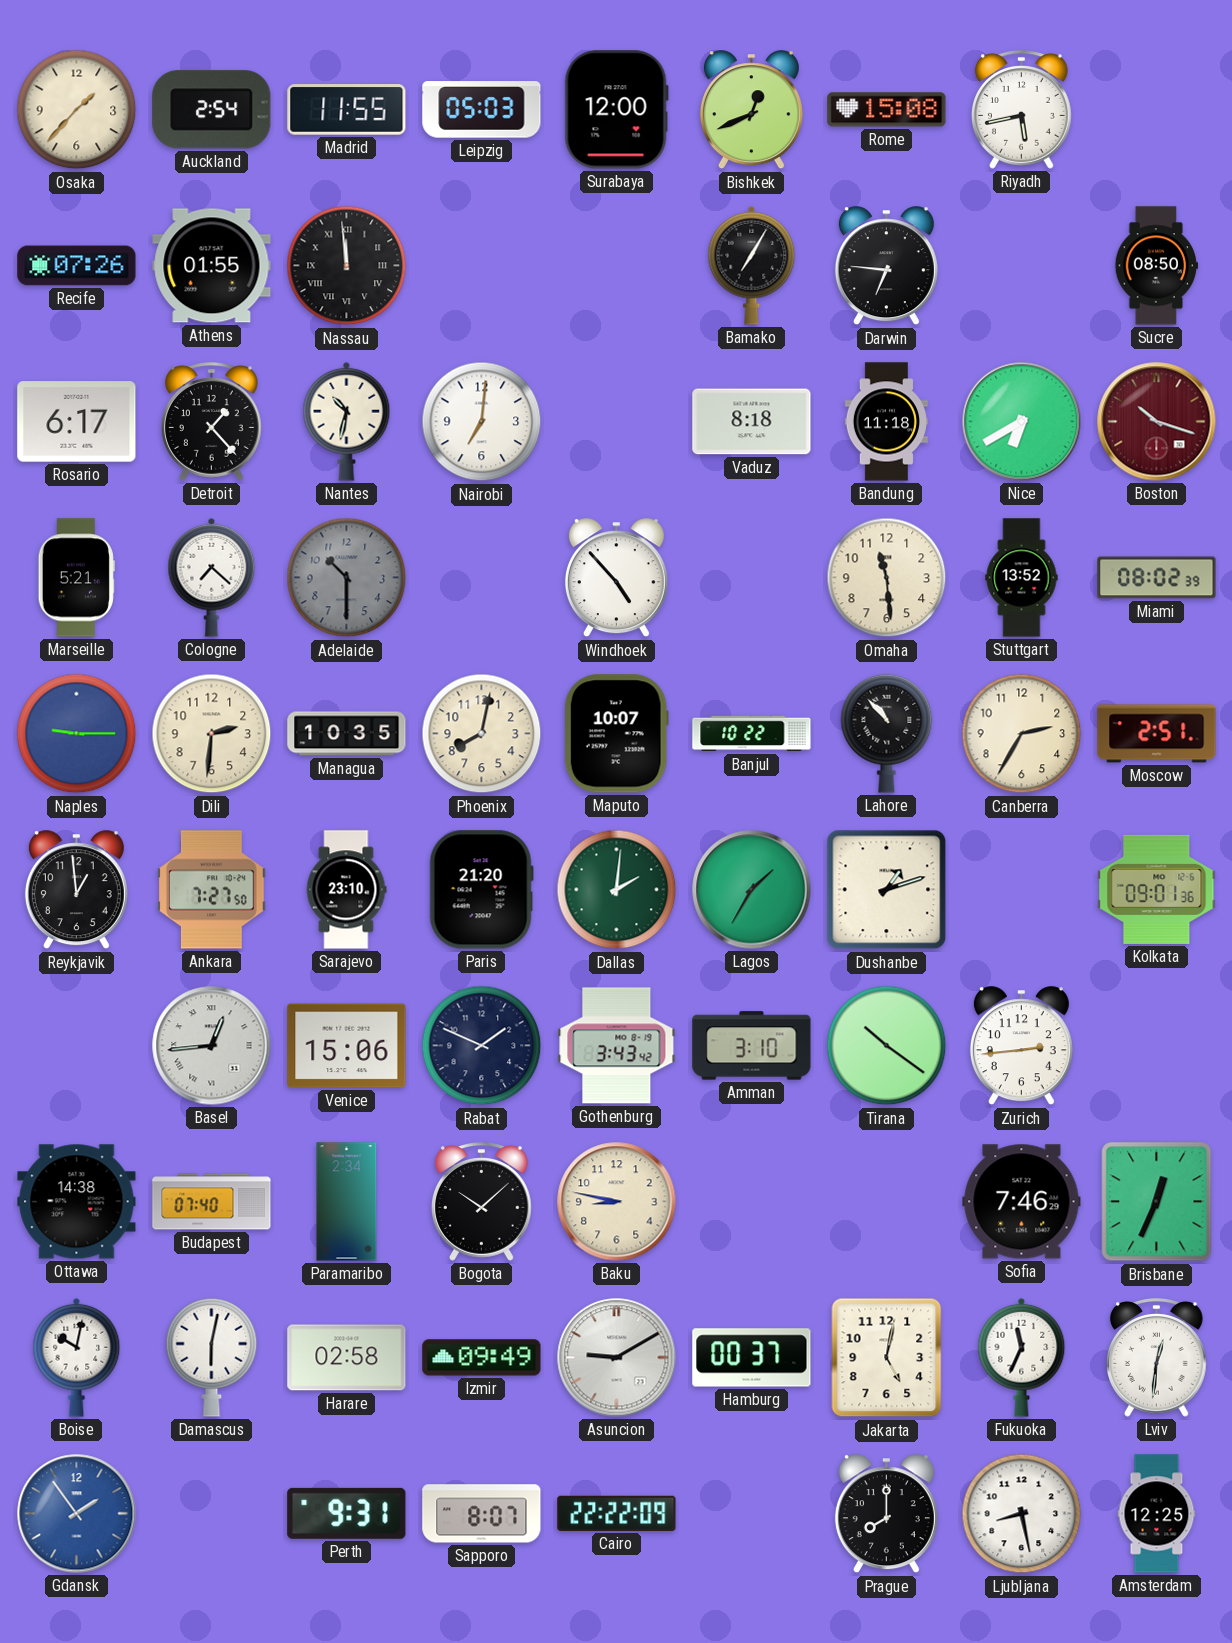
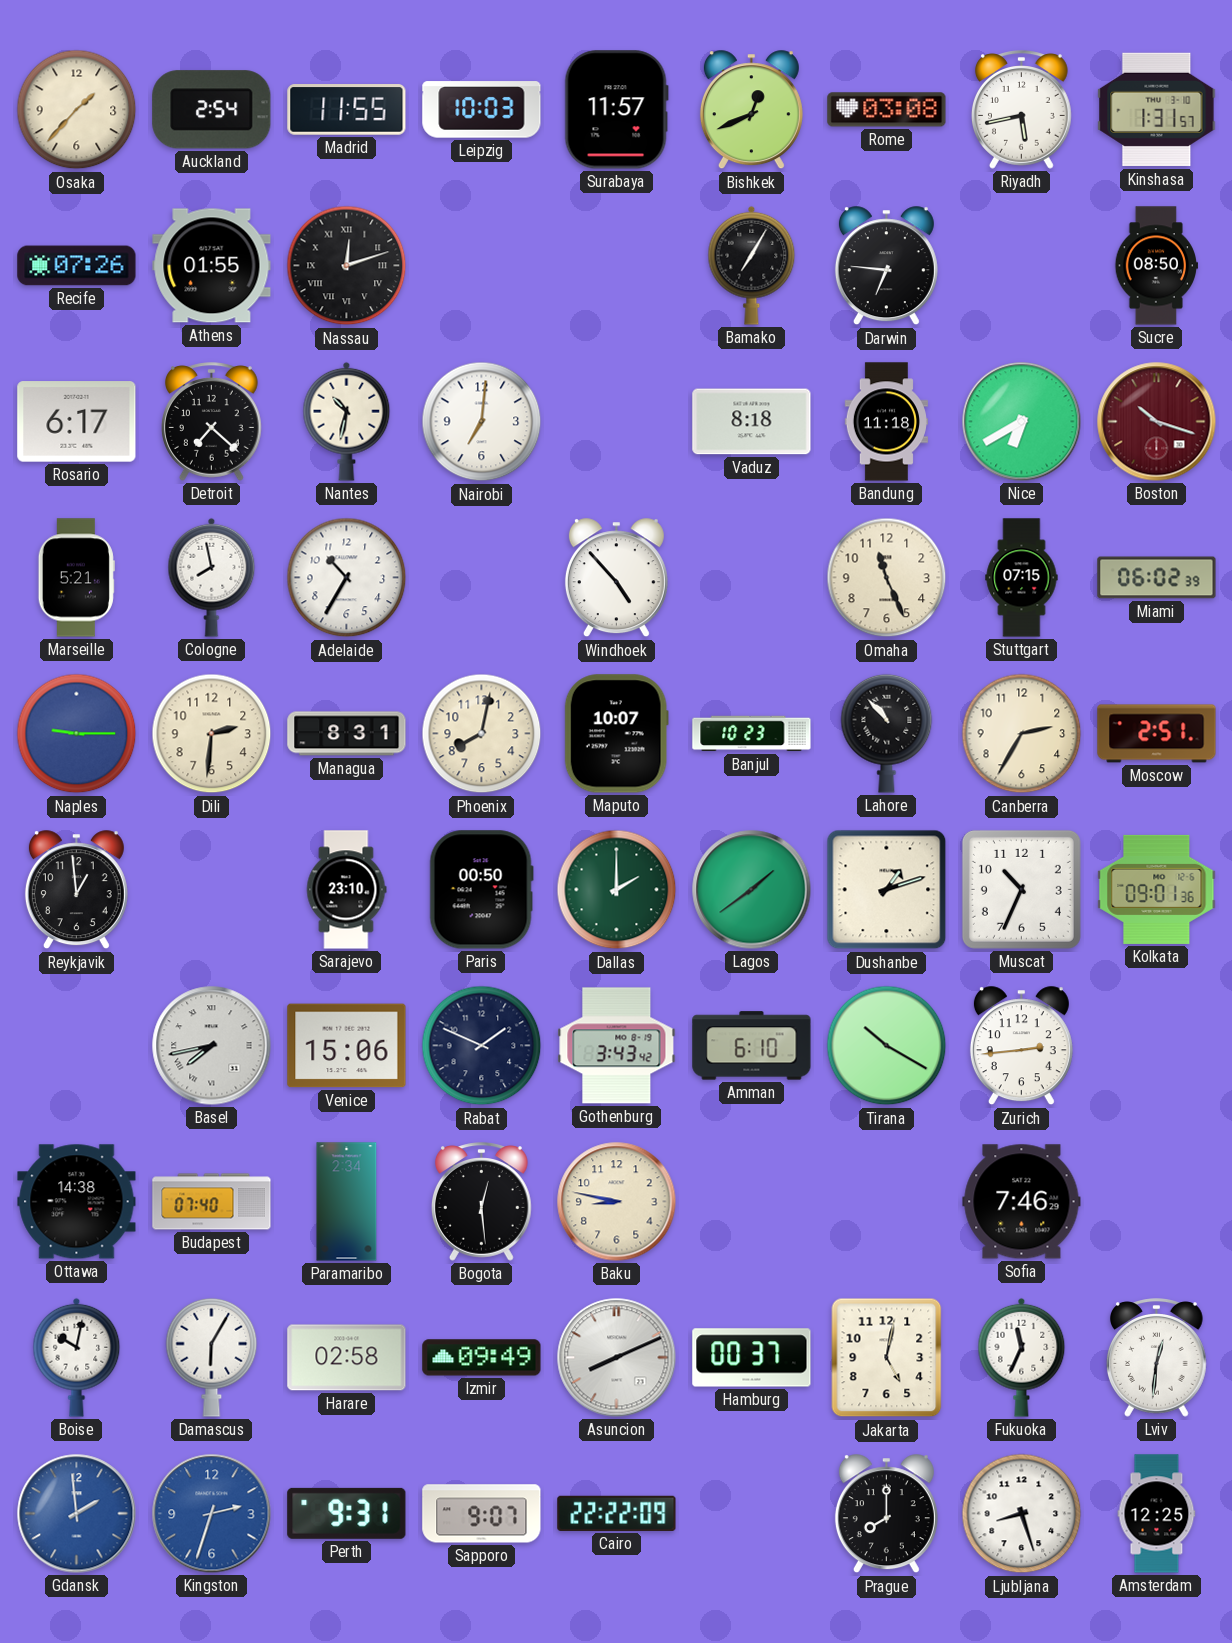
Leipzig: 05:03 -> 10:03 (482, 110)
Surabaya: 12:00 -> 11:57 (616, 110)
Rome: 15:08 -> 03:08 (887, 110)
Kinshasa: none -> 1:31 (1157, 110)
Nassau: 11:59 -> 12:12 (347, 266)
Detroit: 1:23 -> 7:22 (212, 422)
Cologne: 7:22 -> 7:58 (212, 577)
Adelaide: 10:30 -> 10:35 (347, 578)
Adelaide dial: grey -> white (347, 578)
Omaha: 11:29 -> 11:26 (887, 578)
Stuttgart: 13:52 -> 07:15 (1022, 578)
Miami: 08:02 -> 06:02 (1157, 578)
Managua: 10:35 -> 8:31 (347, 734)
Banjul: 10:22 -> 10:23 (752, 734)
Ankara: 7:27 -> none (212, 890)
Paris: 21:20 -> 00:50 (481, 890)
Dallas: 2:01 -> 2:00 (617, 890)
Lagos: 1:35 -> 1:39 (752, 890)
Muscat: none -> 10:34 (1021, 889)
Basel: 12:44 -> 7:43 (212, 1046)
Amman: 3:10 -> 6:10 (752, 1046)
Tirana: 10:21 -> 10:20 (887, 1046)
Bogota: 10:08 -> 12:29 (482, 1202)
Brisbane: 12:34 -> none (1157, 1202)
Damascus: 6:02 -> 6:05 (212, 1357)
Asuncion: 9:10 -> 8:11 (617, 1358)
Gdansk: 1:54 -> 1:59 (77, 1514)
Kingston: none -> 2:33 (212, 1514)
Sapporo: 8:07 -> 9:07 (482, 1514)
Ljubljana: 8:28 -> 8:27 (1022, 1514)
